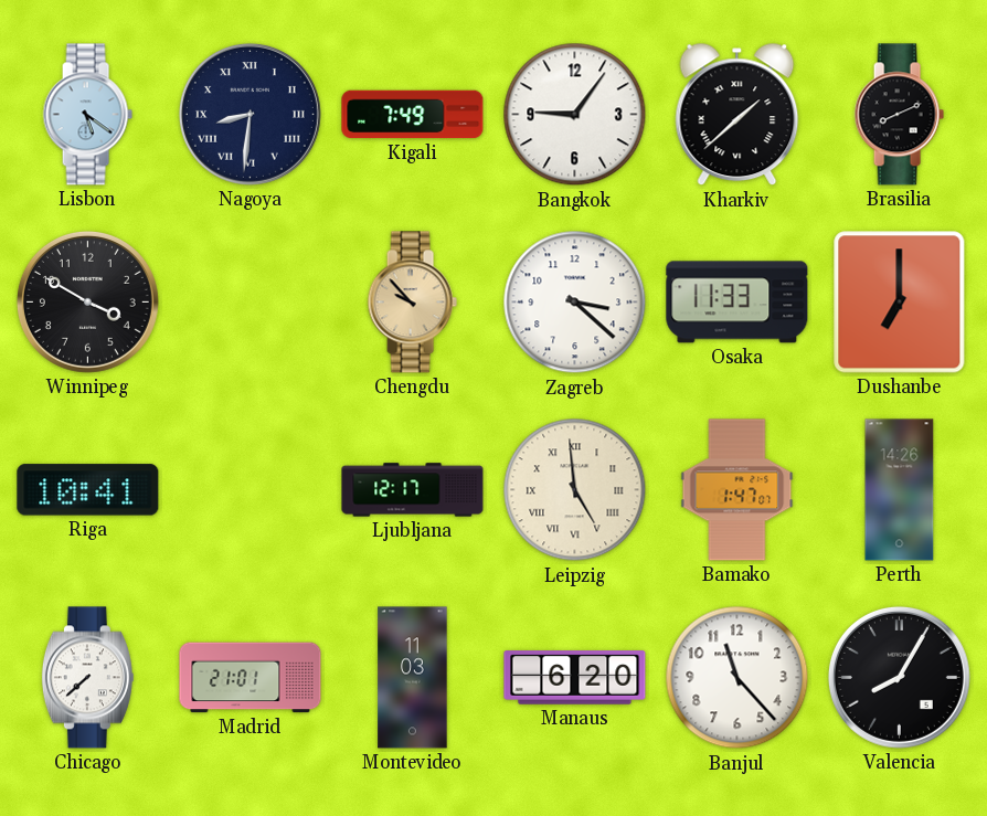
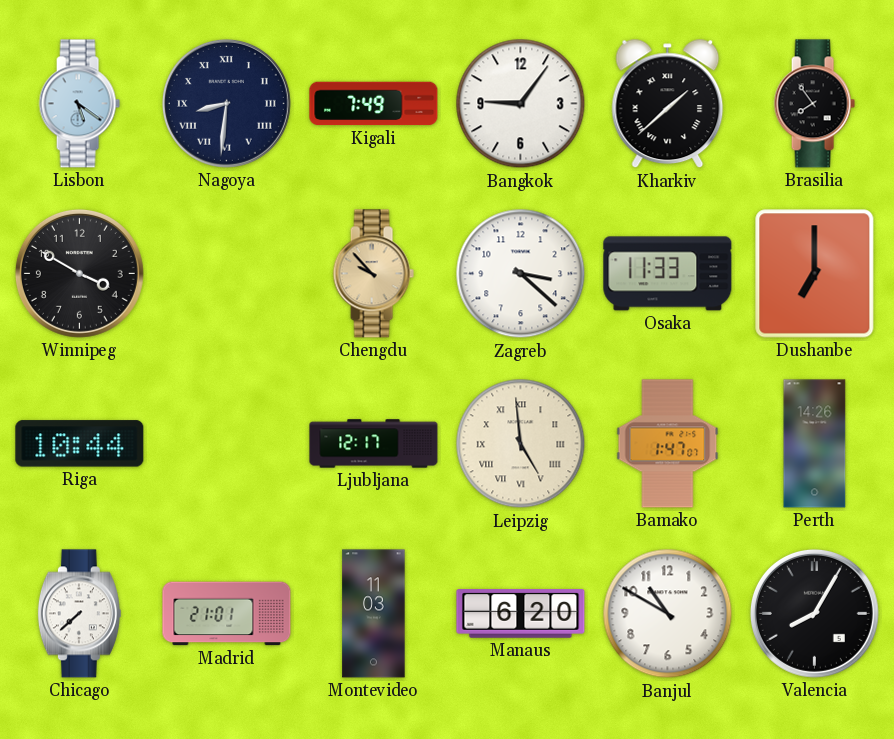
Brasilia: 8:11 -> 7:54 (814, 104)
Riga: 10:41 -> 10:44 (80, 444)
Banjul: 11:23 -> 10:50 (668, 614)
